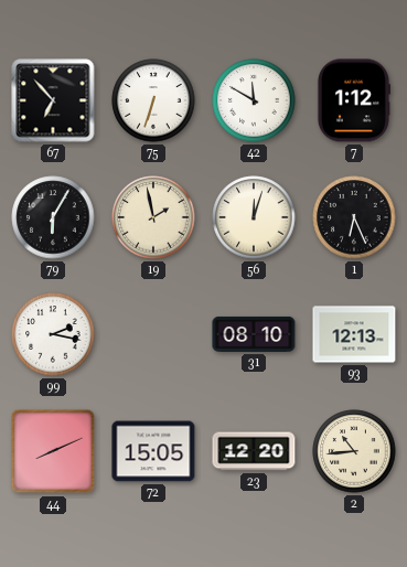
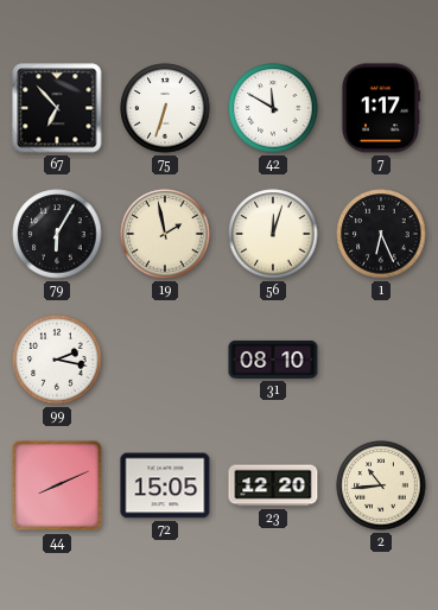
7: 1:12 -> 1:17 (380, 108)
93: 12:13 -> none (354, 334)
